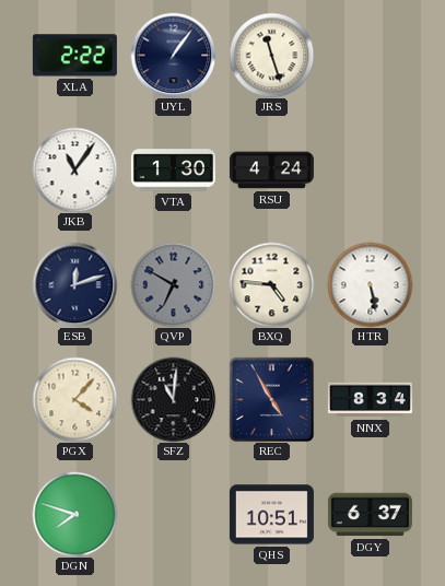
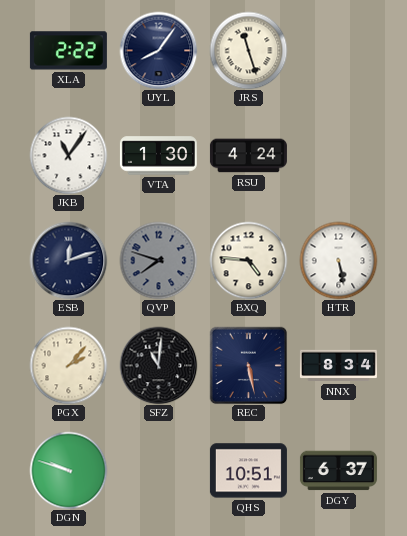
UYL: 1:06 -> 8:06 (158, 50)
QVP: 6:50 -> 7:48 (158, 260)
PGX: 4:07 -> 2:07 (68, 365)
REC: 4:55 -> 5:28 (248, 365)
DGN: 7:48 -> 9:48 (68, 470)
